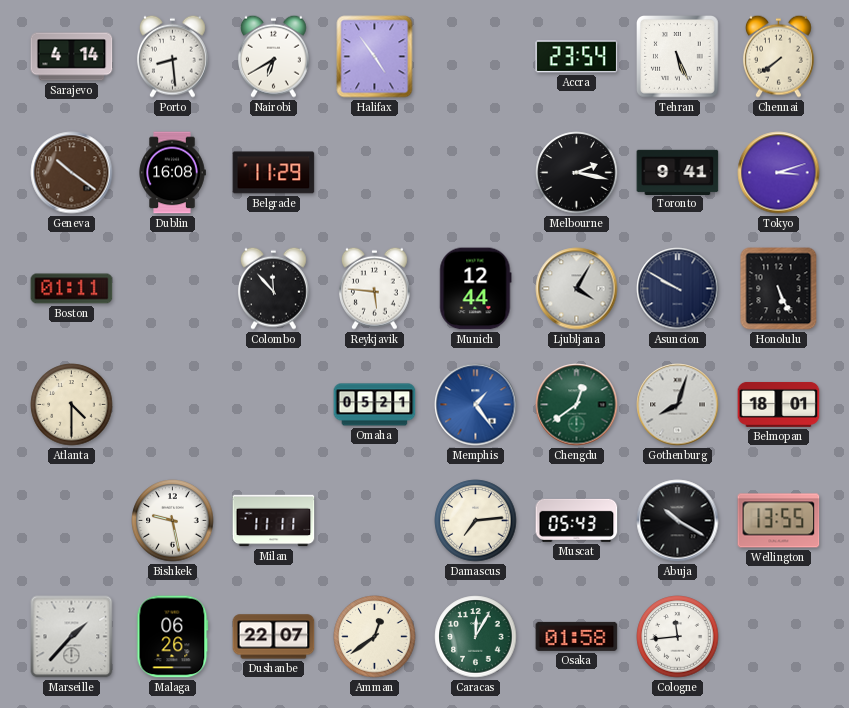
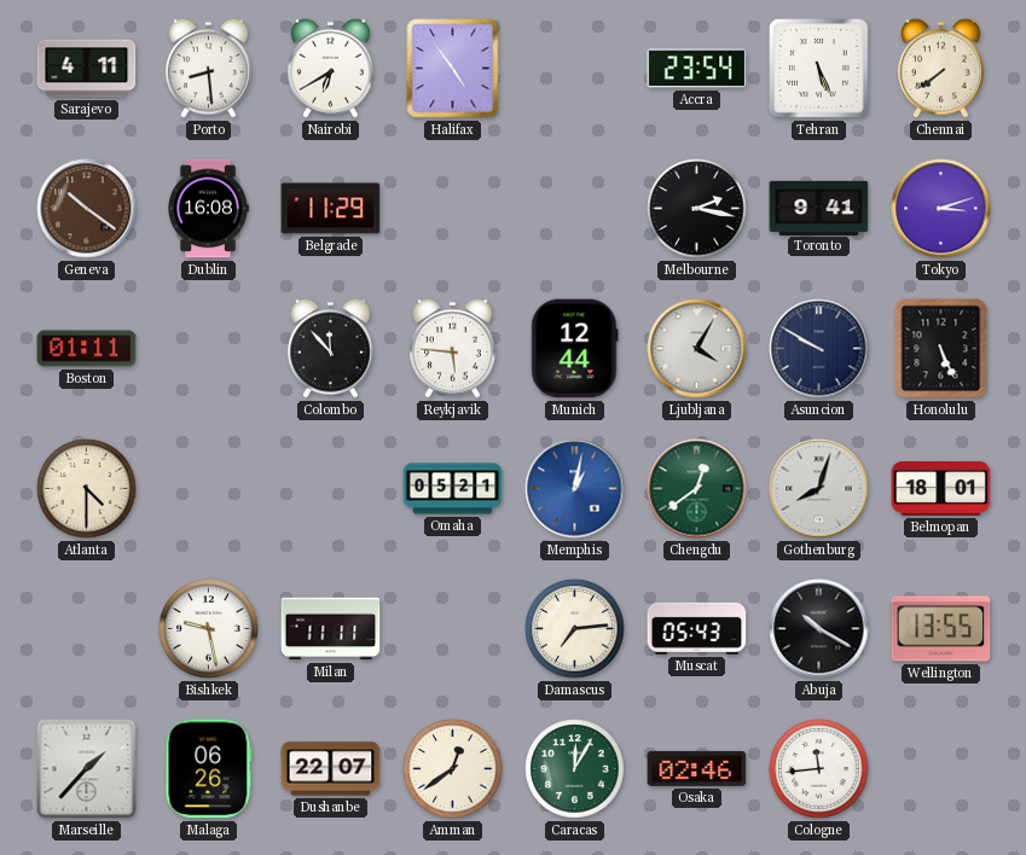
Sarajevo: 4:14 -> 4:11 (87, 69)
Memphis: 1:24 -> 1:02 (575, 489)
Osaka: 01:58 -> 02:46 (697, 768)
